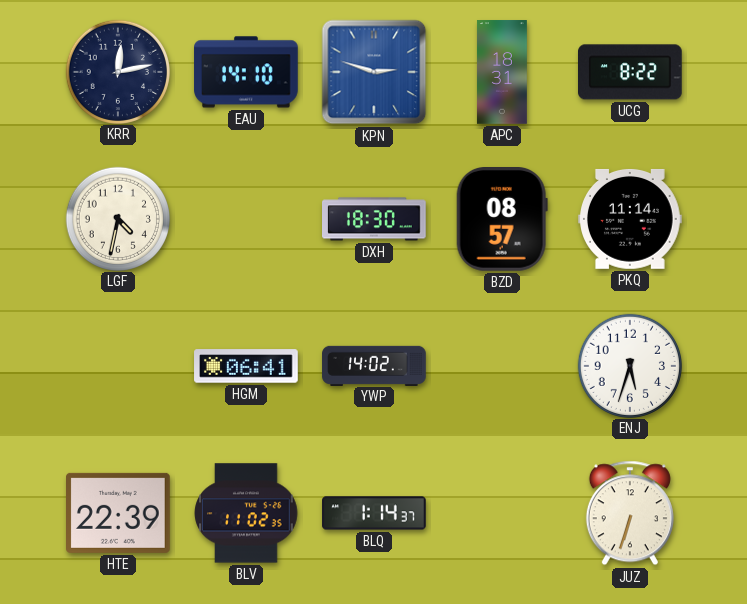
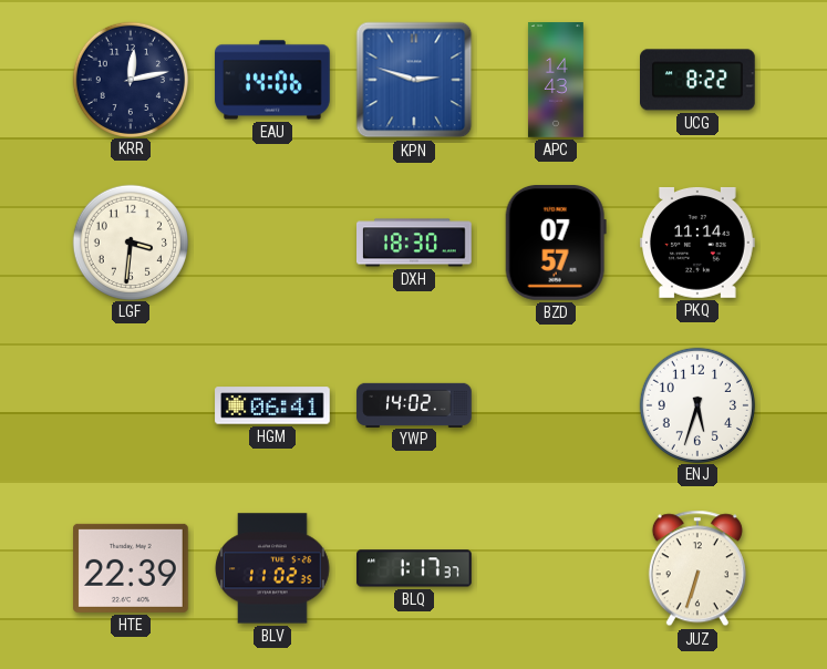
EAU: 14:10 -> 14:06 (272, 80)
APC: 18:31 -> 14:43 (556, 80)
LGF: 4:32 -> 3:31 (130, 241)
BZD: 08:57 -> 07:57 (556, 244)
BLQ: 1:14 -> 1:17 (414, 568)
